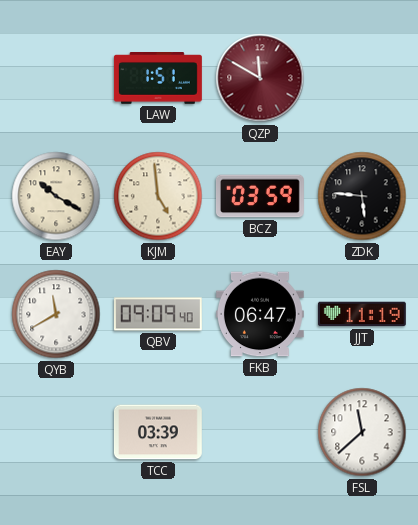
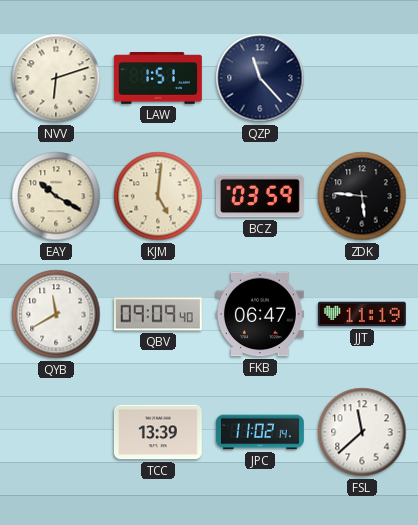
NVV: none -> 6:12 (56, 78)
QZP: 11:50 -> 11:23 (260, 78)
QZP dial: burgundy -> navy (260, 78)
KJM: 4:59 -> 5:01 (158, 196)
TCC: 03:39 -> 13:39 (158, 432)
JPC: none -> 11:02 (260, 432)
